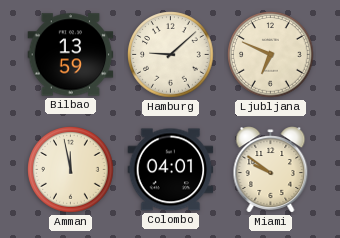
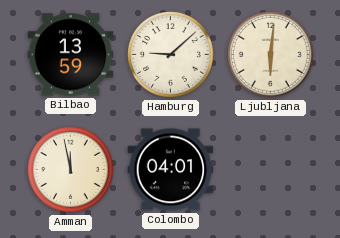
Ljubljana: 6:49 -> 6:01 (271, 55)
Miami: 9:51 -> none (271, 170)
